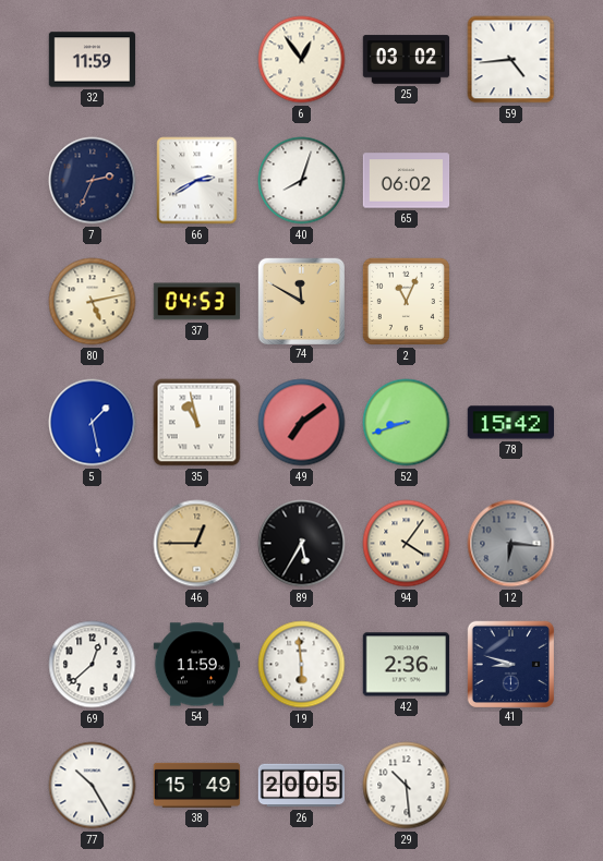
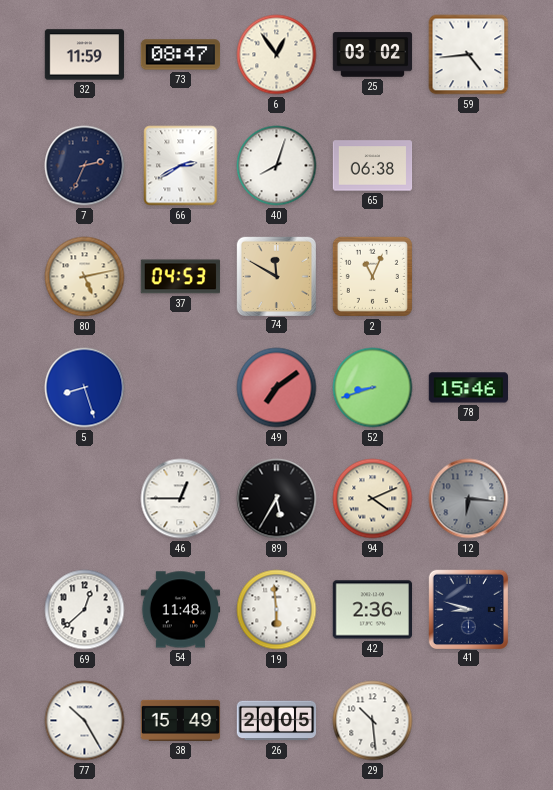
73: none -> 08:47 (181, 55)
65: 06:02 -> 06:38 (373, 166)
5: 1:28 -> 8:27 (85, 388)
35: 10:58 -> none (197, 423)
78: 15:42 -> 15:46 (468, 388)
46 dial: champagne -> white (181, 499)
94: 4:06 -> 4:11 (373, 499)
54: 11:59 -> 11:48 (181, 610)
